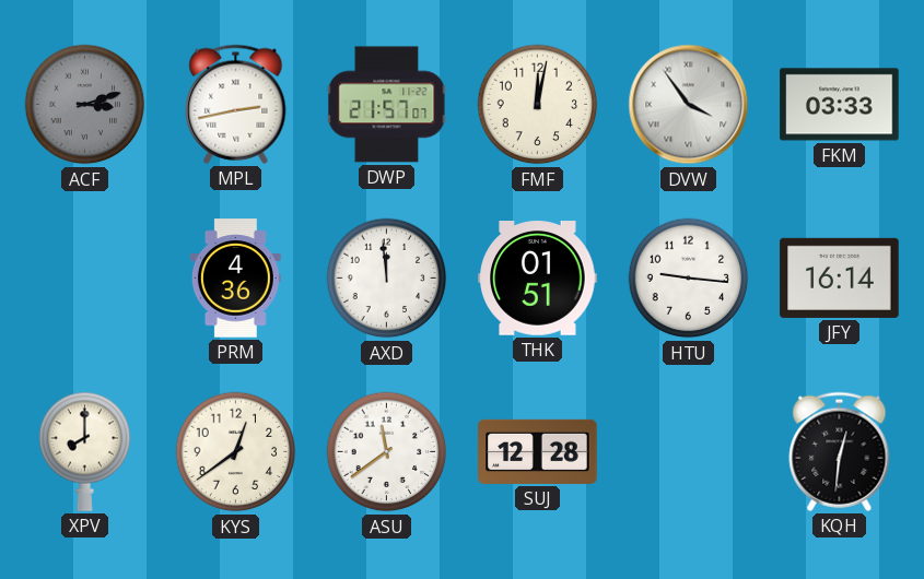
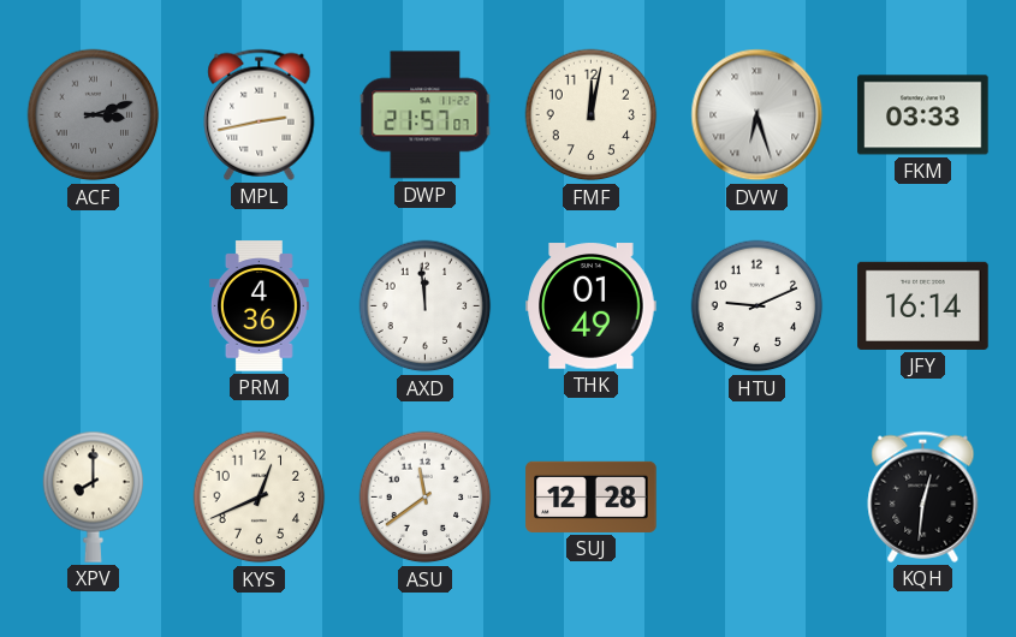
DVW: 3:54 -> 6:27 (757, 115)
THK: 01:51 -> 01:49 (592, 306)
HTU: 9:16 -> 9:11 (757, 306)
KYS: 12:39 -> 12:41 (260, 498)
